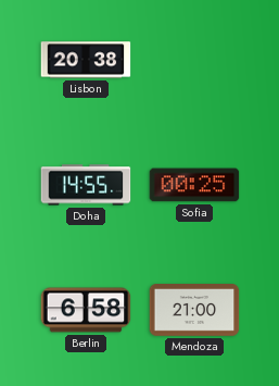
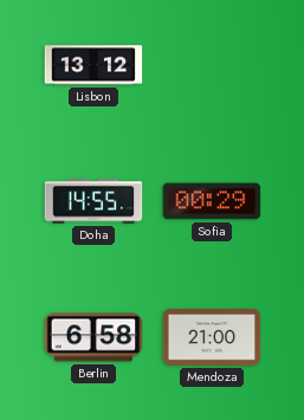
Lisbon: 20:38 -> 13:12 (93, 65)
Sofia: 00:25 -> 00:29 (212, 201)
